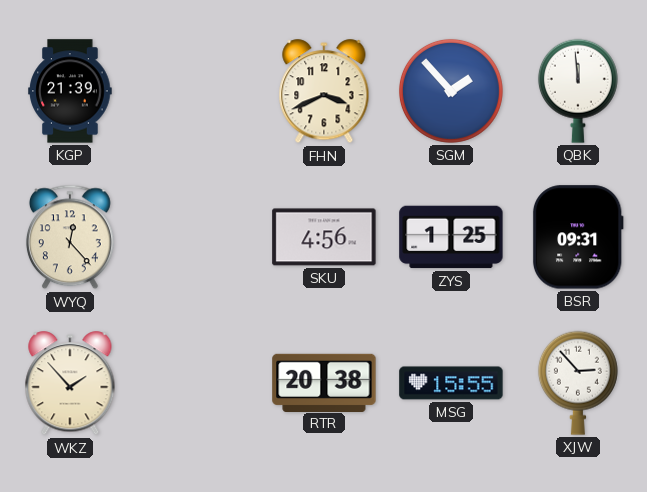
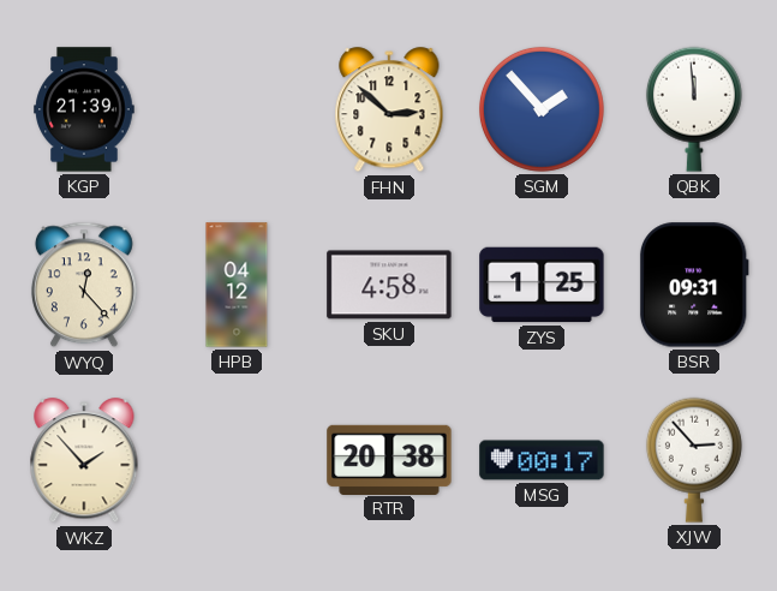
FHN: 3:41 -> 2:52 (389, 111)
HPB: none -> 04:12 (237, 285)
SKU: 4:56 -> 4:58 (389, 285)
MSG: 15:55 -> 00:17 (542, 460)
